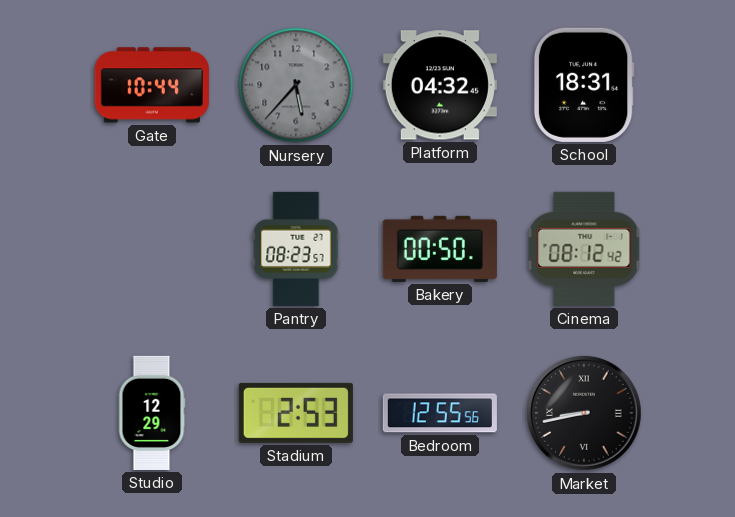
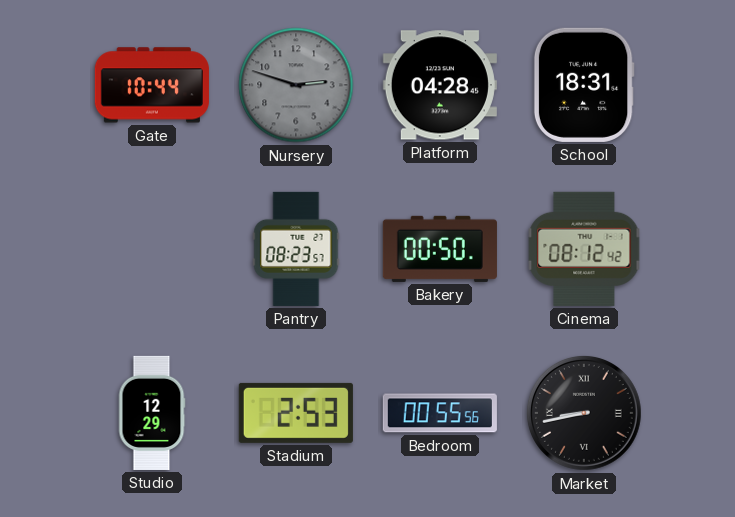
Nursery: 5:37 -> 2:48 (296, 85)
Platform: 04:32 -> 04:28 (440, 85)
Bedroom: 12:55 -> 00:55 (440, 413)
